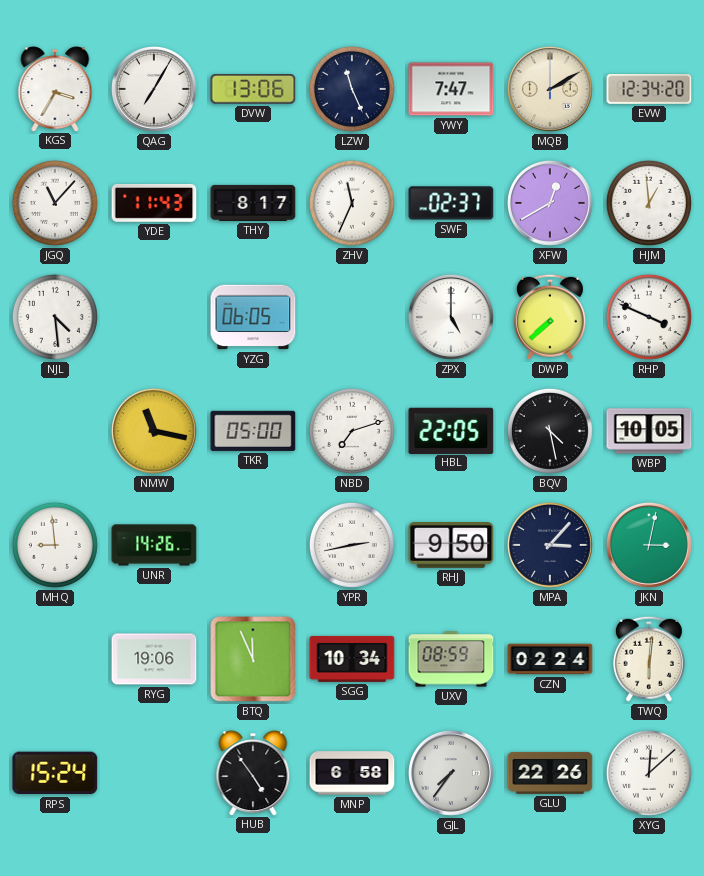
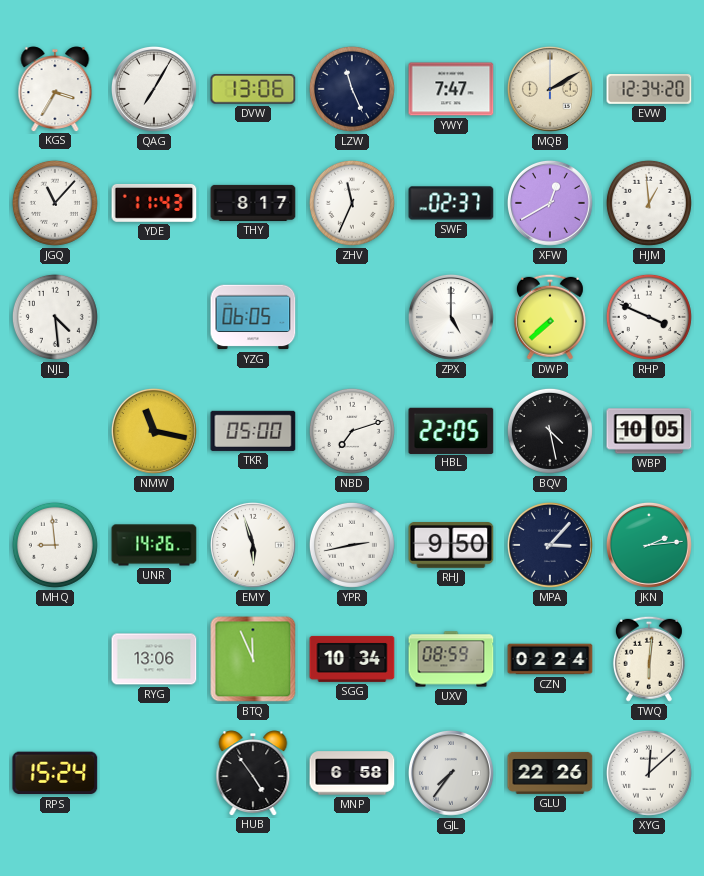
EMY: none -> 5:57 (253, 545)
JKN: 3:02 -> 2:14 (649, 545)
RYG: 19:06 -> 13:06 (154, 659)
